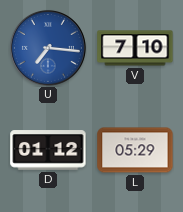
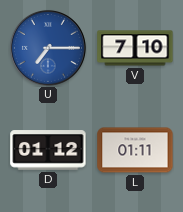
U: 7:16 -> 7:15 (48, 48)
L: 05:29 -> 01:11 (135, 150)
